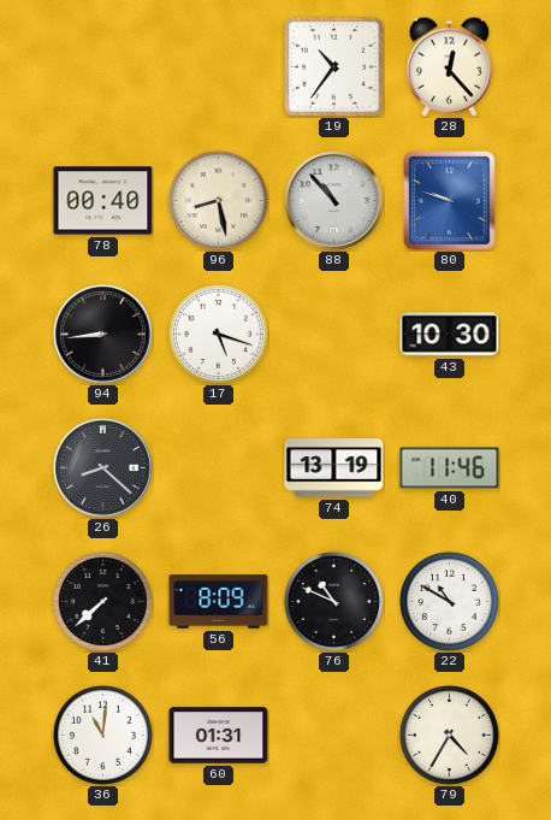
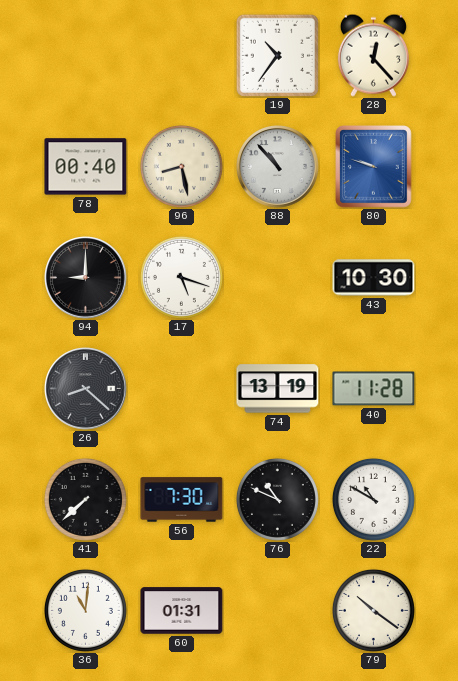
94: 8:44 -> 9:00 (86, 278)
40: 11:46 -> 11:28 (374, 389)
56: 8:09 -> 7:30 (182, 500)
79: 4:35 -> 10:21 (373, 610)
